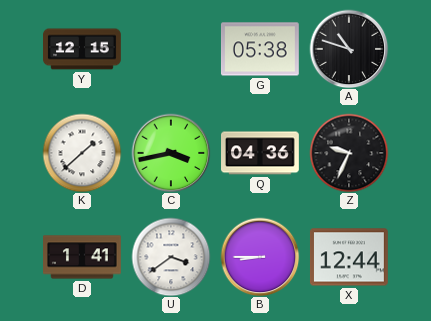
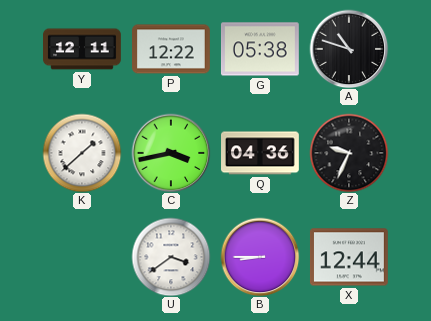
Y: 12:15 -> 12:11 (83, 49)
P: none -> 12:22 (172, 49)
D: 1:41 -> none (83, 257)
